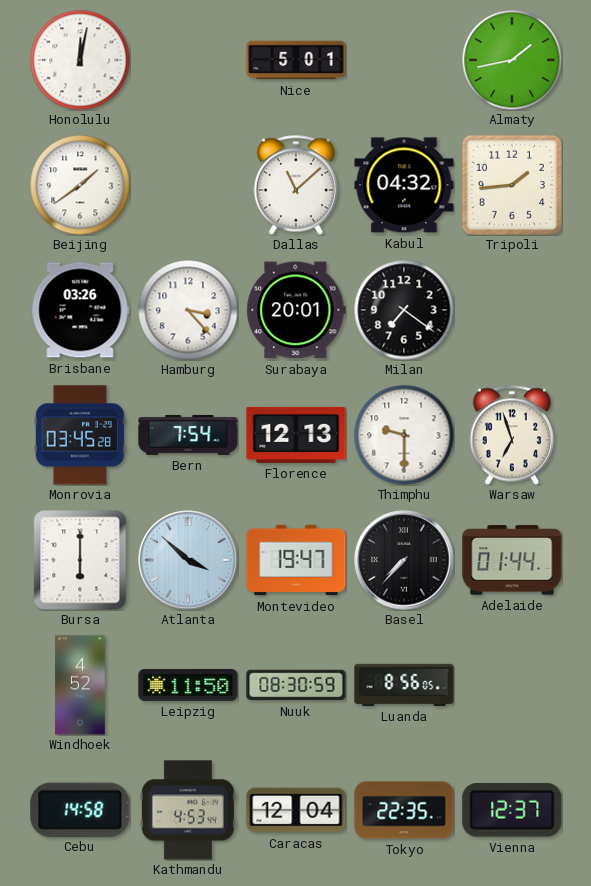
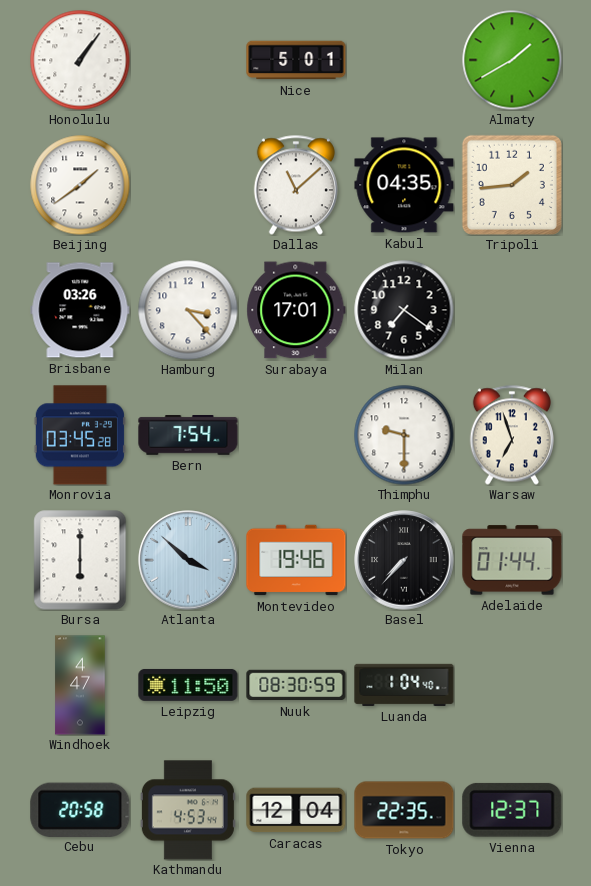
Honolulu: 12:02 -> 1:06 (80, 60)
Almaty: 1:43 -> 1:40 (512, 60)
Kabul: 04:32 -> 04:35 (404, 185)
Surabaya: 20:01 -> 17:01 (296, 310)
Florence: 12:13 -> none (296, 435)
Montevideo: 19:47 -> 19:46 (296, 560)
Windhoek: 4:52 -> 4:47 (80, 685)
Luanda: 8:56 -> 1:04 (404, 685)
Cebu: 14:58 -> 20:58 (80, 809)
